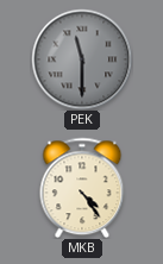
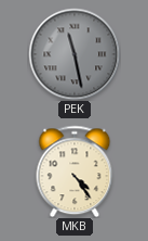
PEK: 11:30 -> 11:28 (75, 54)
